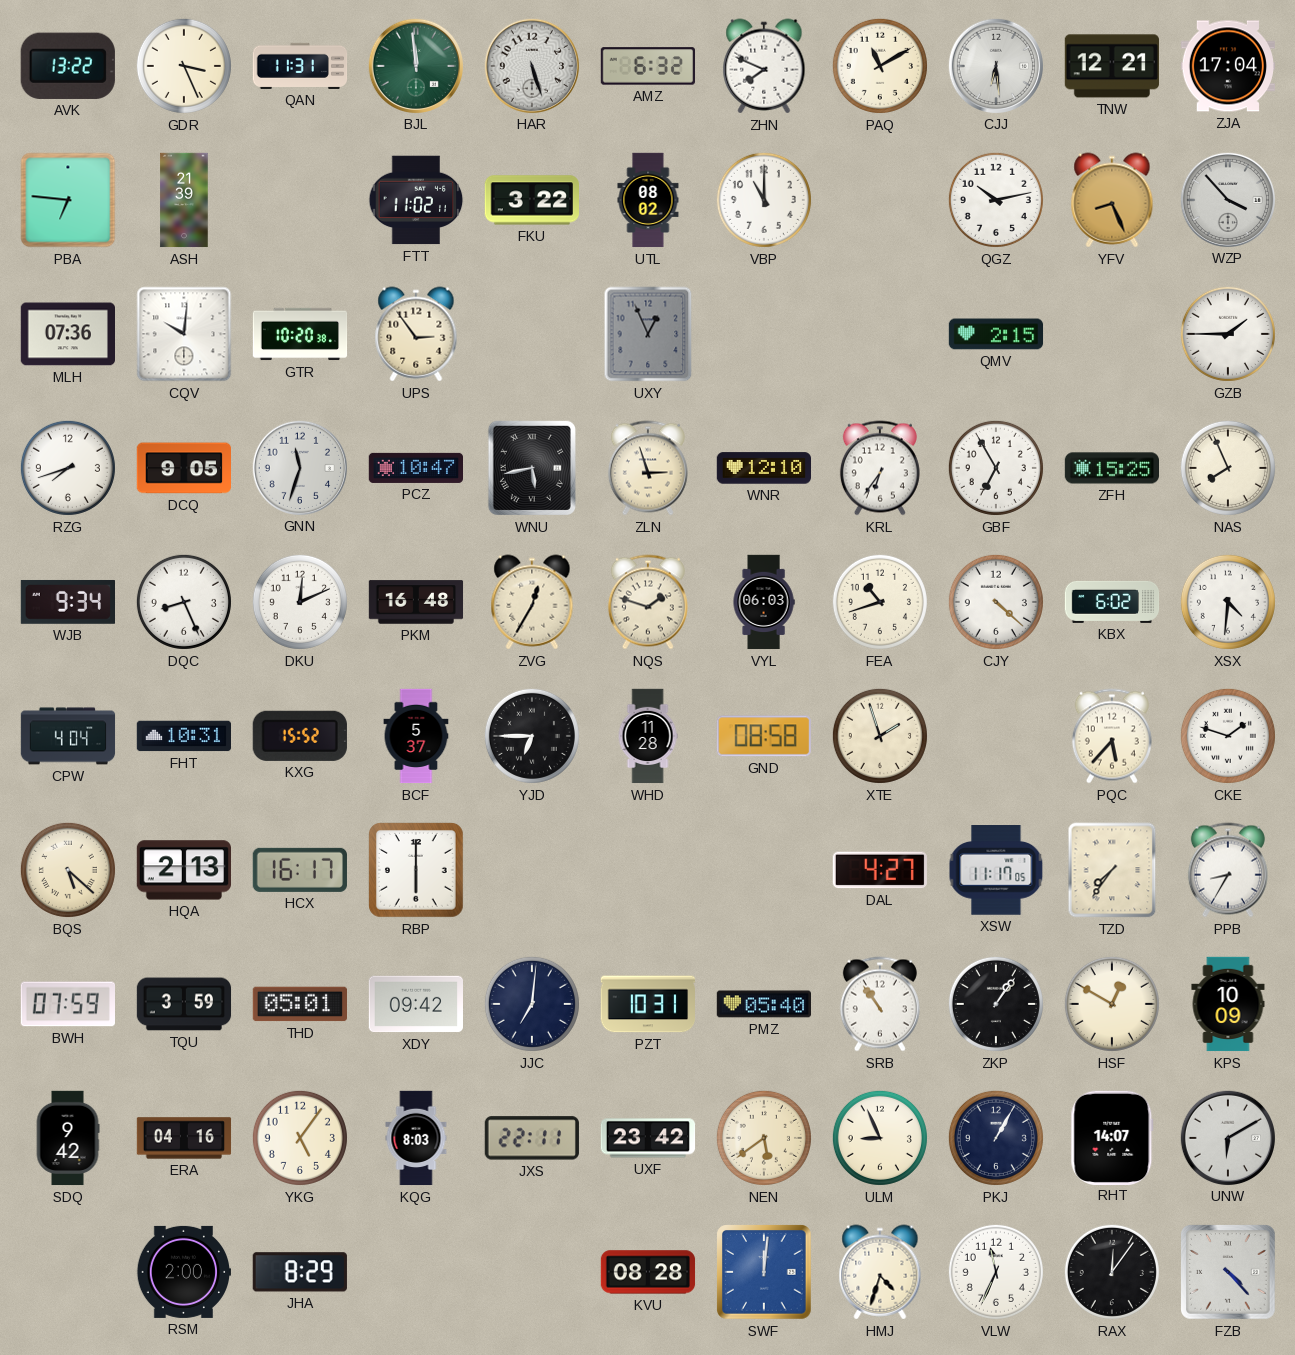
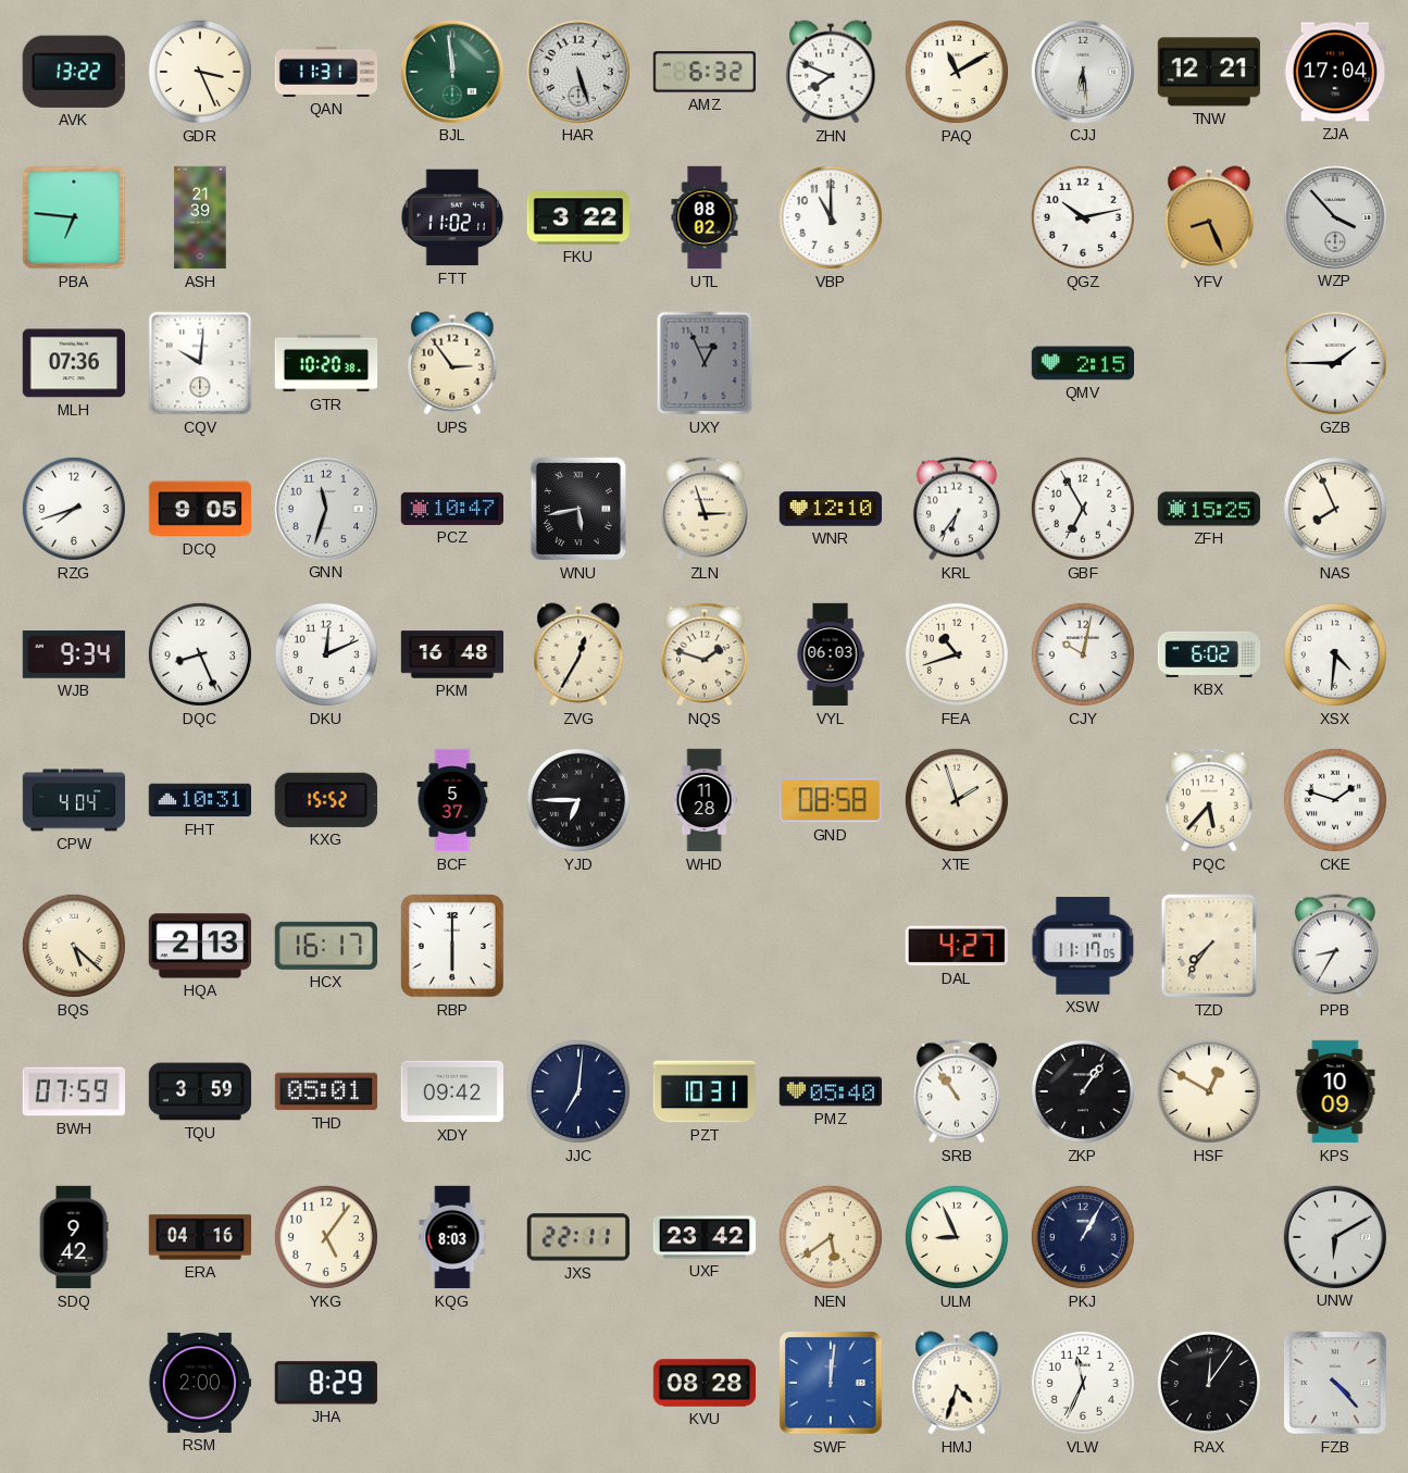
CJY: 4:22 -> 10:02 (1083, 654)
RHT: 14:07 -> none (1112, 1137)
